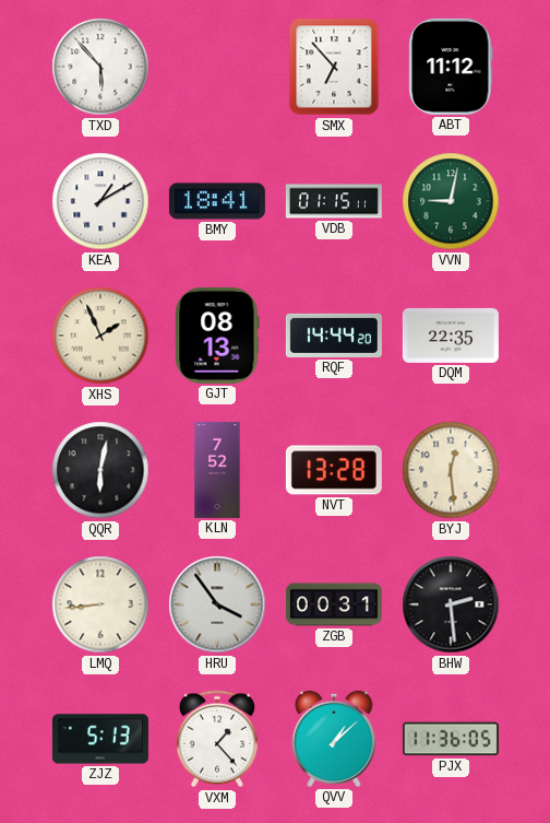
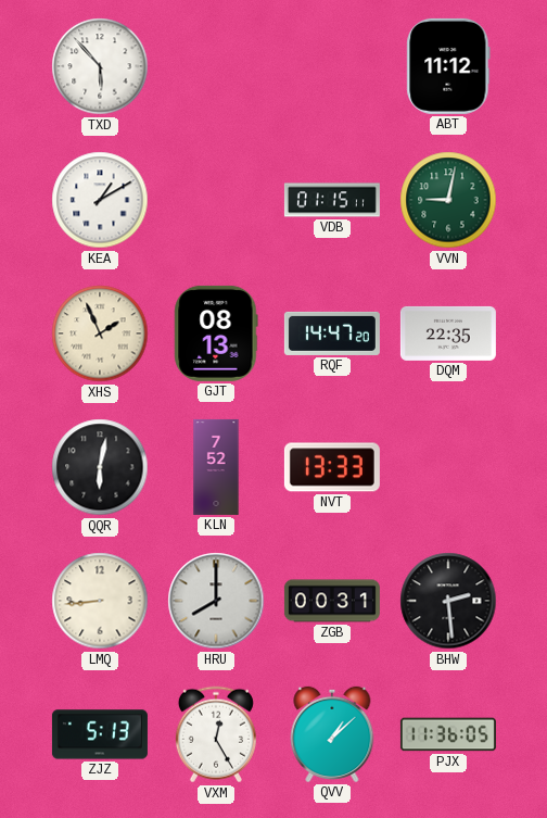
SMX: 6:53 -> none (334, 67)
BMY: 18:41 -> none (217, 201)
RQF: 14:44 -> 14:47 (332, 334)
NVT: 13:28 -> 13:33 (332, 467)
BYJ: 12:29 -> none (451, 470)
HRU: 3:54 -> 8:00 (216, 601)
VXM: 1:23 -> 12:25 (216, 734)
